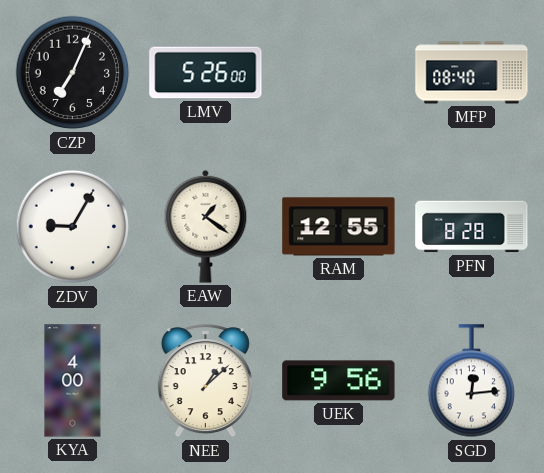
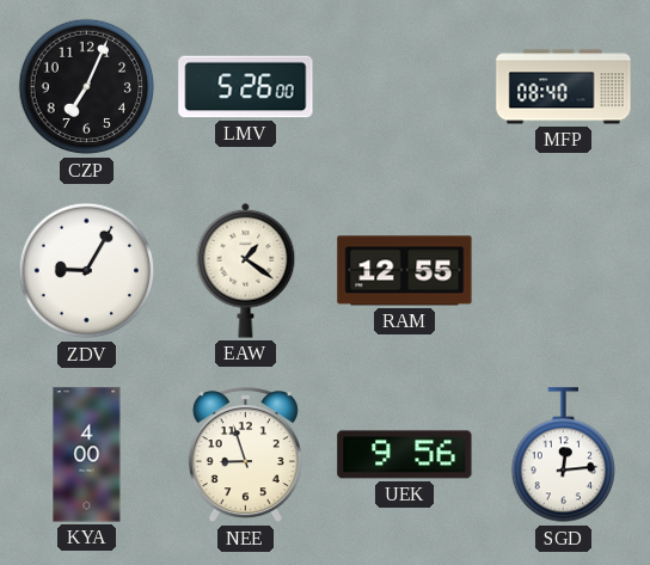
PFN: 8:28 -> none (472, 227)
NEE: 1:08 -> 8:57 (245, 455)
